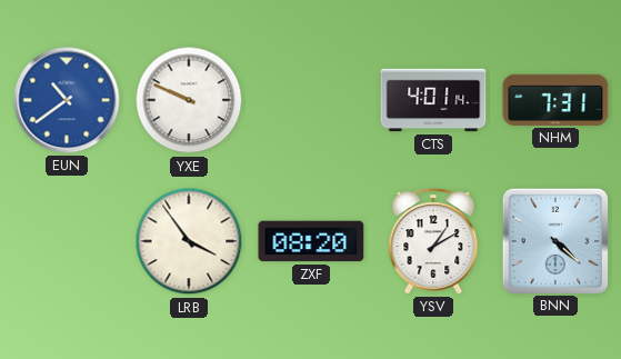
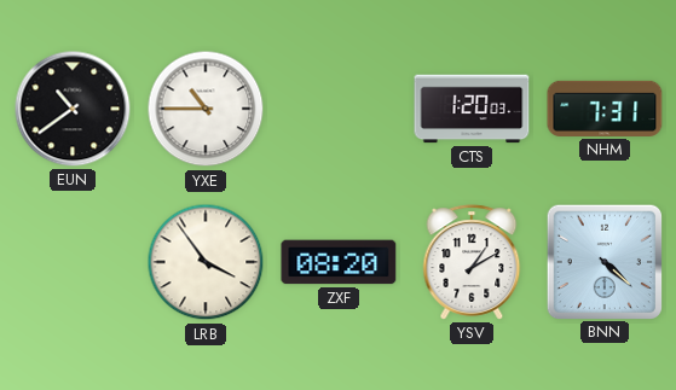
EUN dial: blue -> black (73, 109)
YXE: 9:49 -> 10:45 (206, 109)
CTS: 4:01 -> 1:20 (472, 109)
